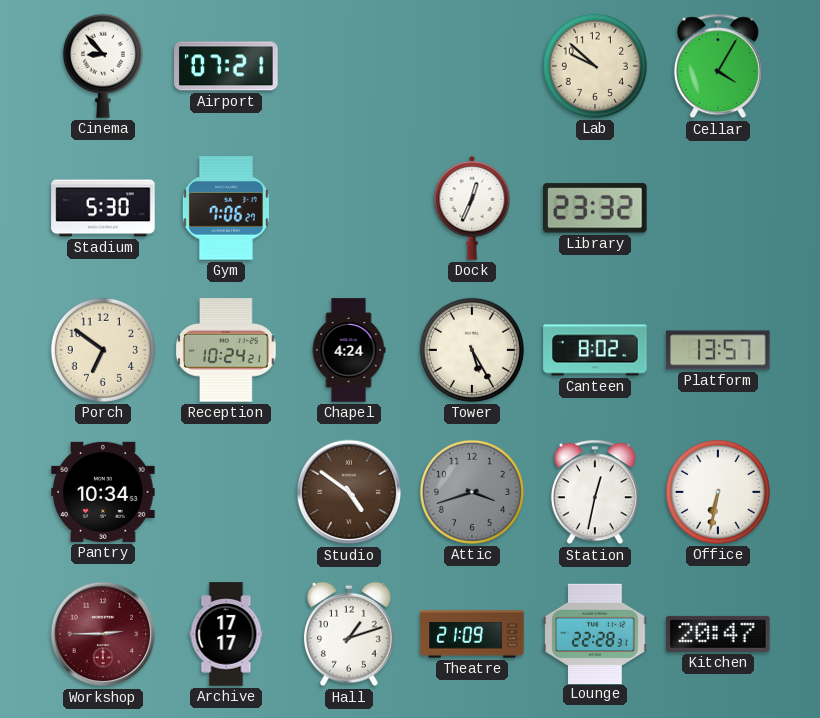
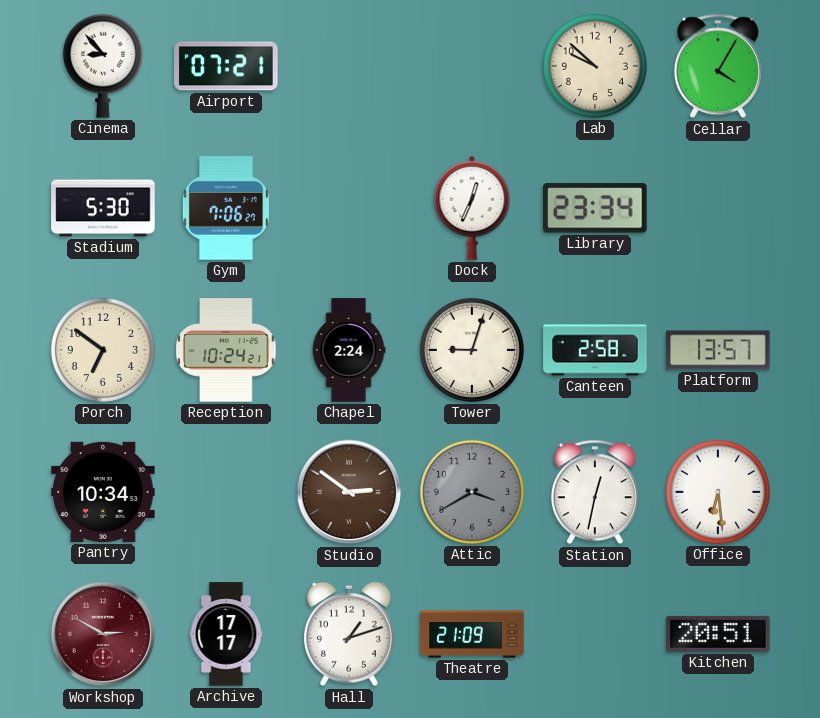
Library: 23:32 -> 23:34 (596, 208)
Chapel: 4:24 -> 2:24 (349, 350)
Tower: 5:25 -> 9:03 (472, 350)
Canteen: 8:02 -> 2:58 (595, 350)
Studio: 4:51 -> 2:51 (349, 492)
Attic: 3:42 -> 3:40 (472, 492)
Office: 6:32 -> 6:29 (718, 492)
Workshop: 2:45 -> 2:50 (103, 634)
Lounge: 22:28 -> none (595, 633)
Kitchen: 20:47 -> 20:51 (718, 634)
